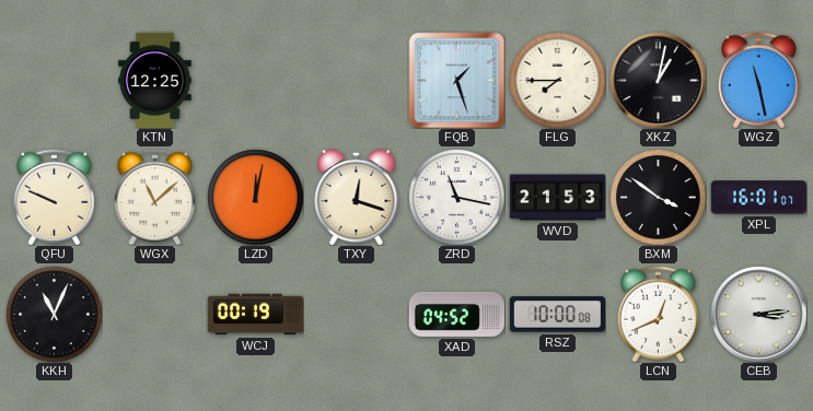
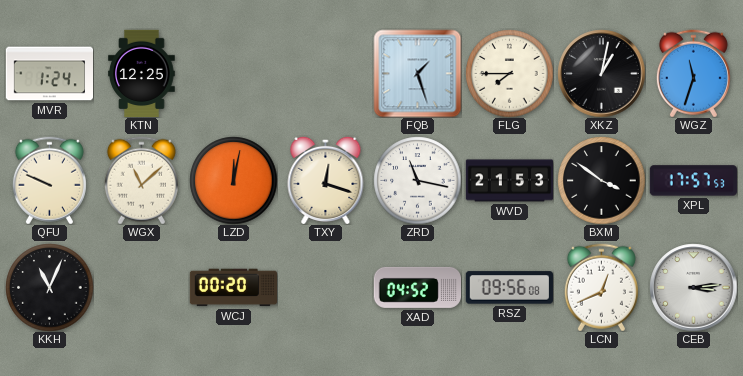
MVR: none -> 1:24 (49, 74)
WGZ: 11:28 -> 11:33 (693, 73)
XPL: 16:01 -> 17:57 (693, 181)
WCJ: 00:19 -> 00:20 (233, 288)
RSZ: 10:00 -> 09:56 (509, 288)
